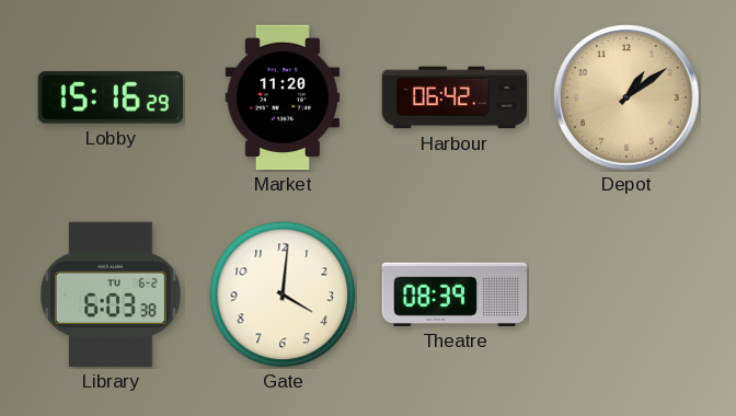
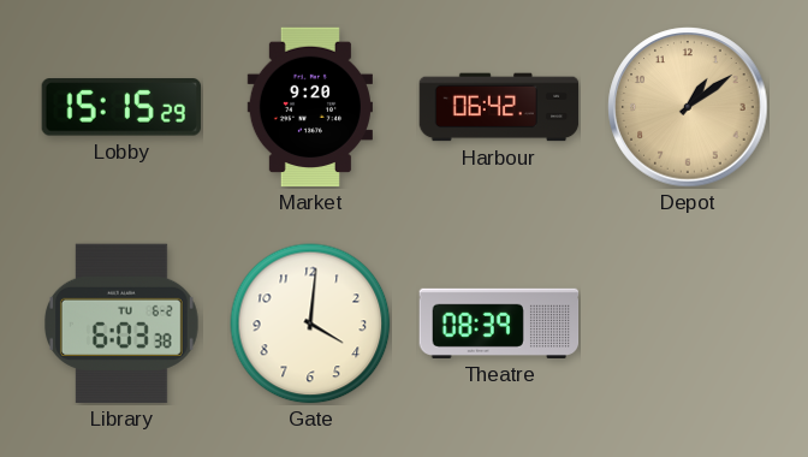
Lobby: 15:16 -> 15:15 (120, 107)
Market: 11:20 -> 9:20 (309, 107)
